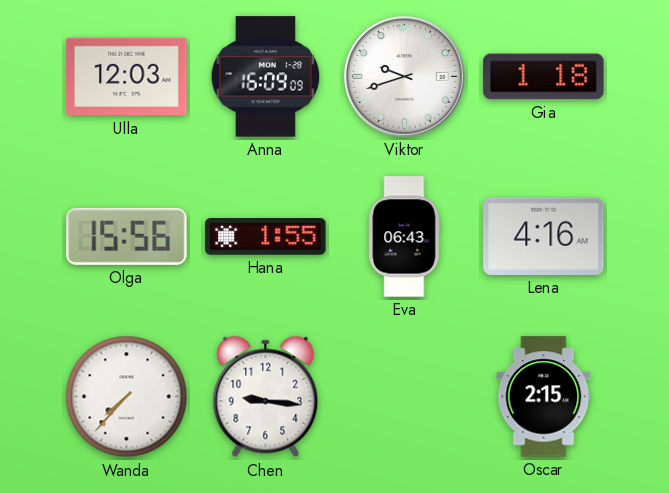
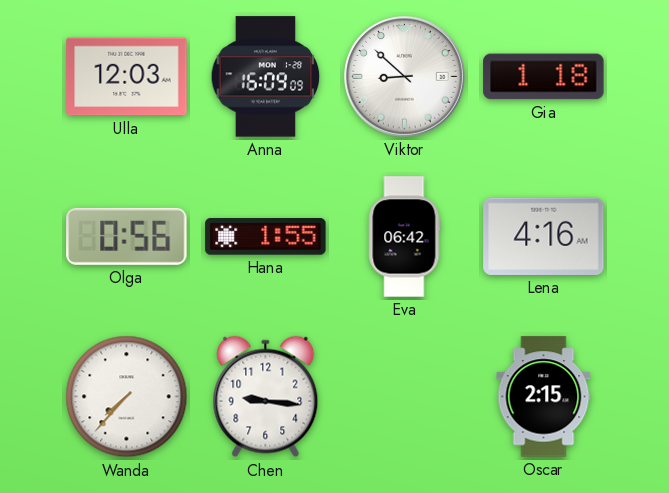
Viktor: 9:42 -> 8:52 (405, 77)
Olga: 15:56 -> 0:56 (127, 236)
Eva: 06:43 -> 06:42 (405, 237)
